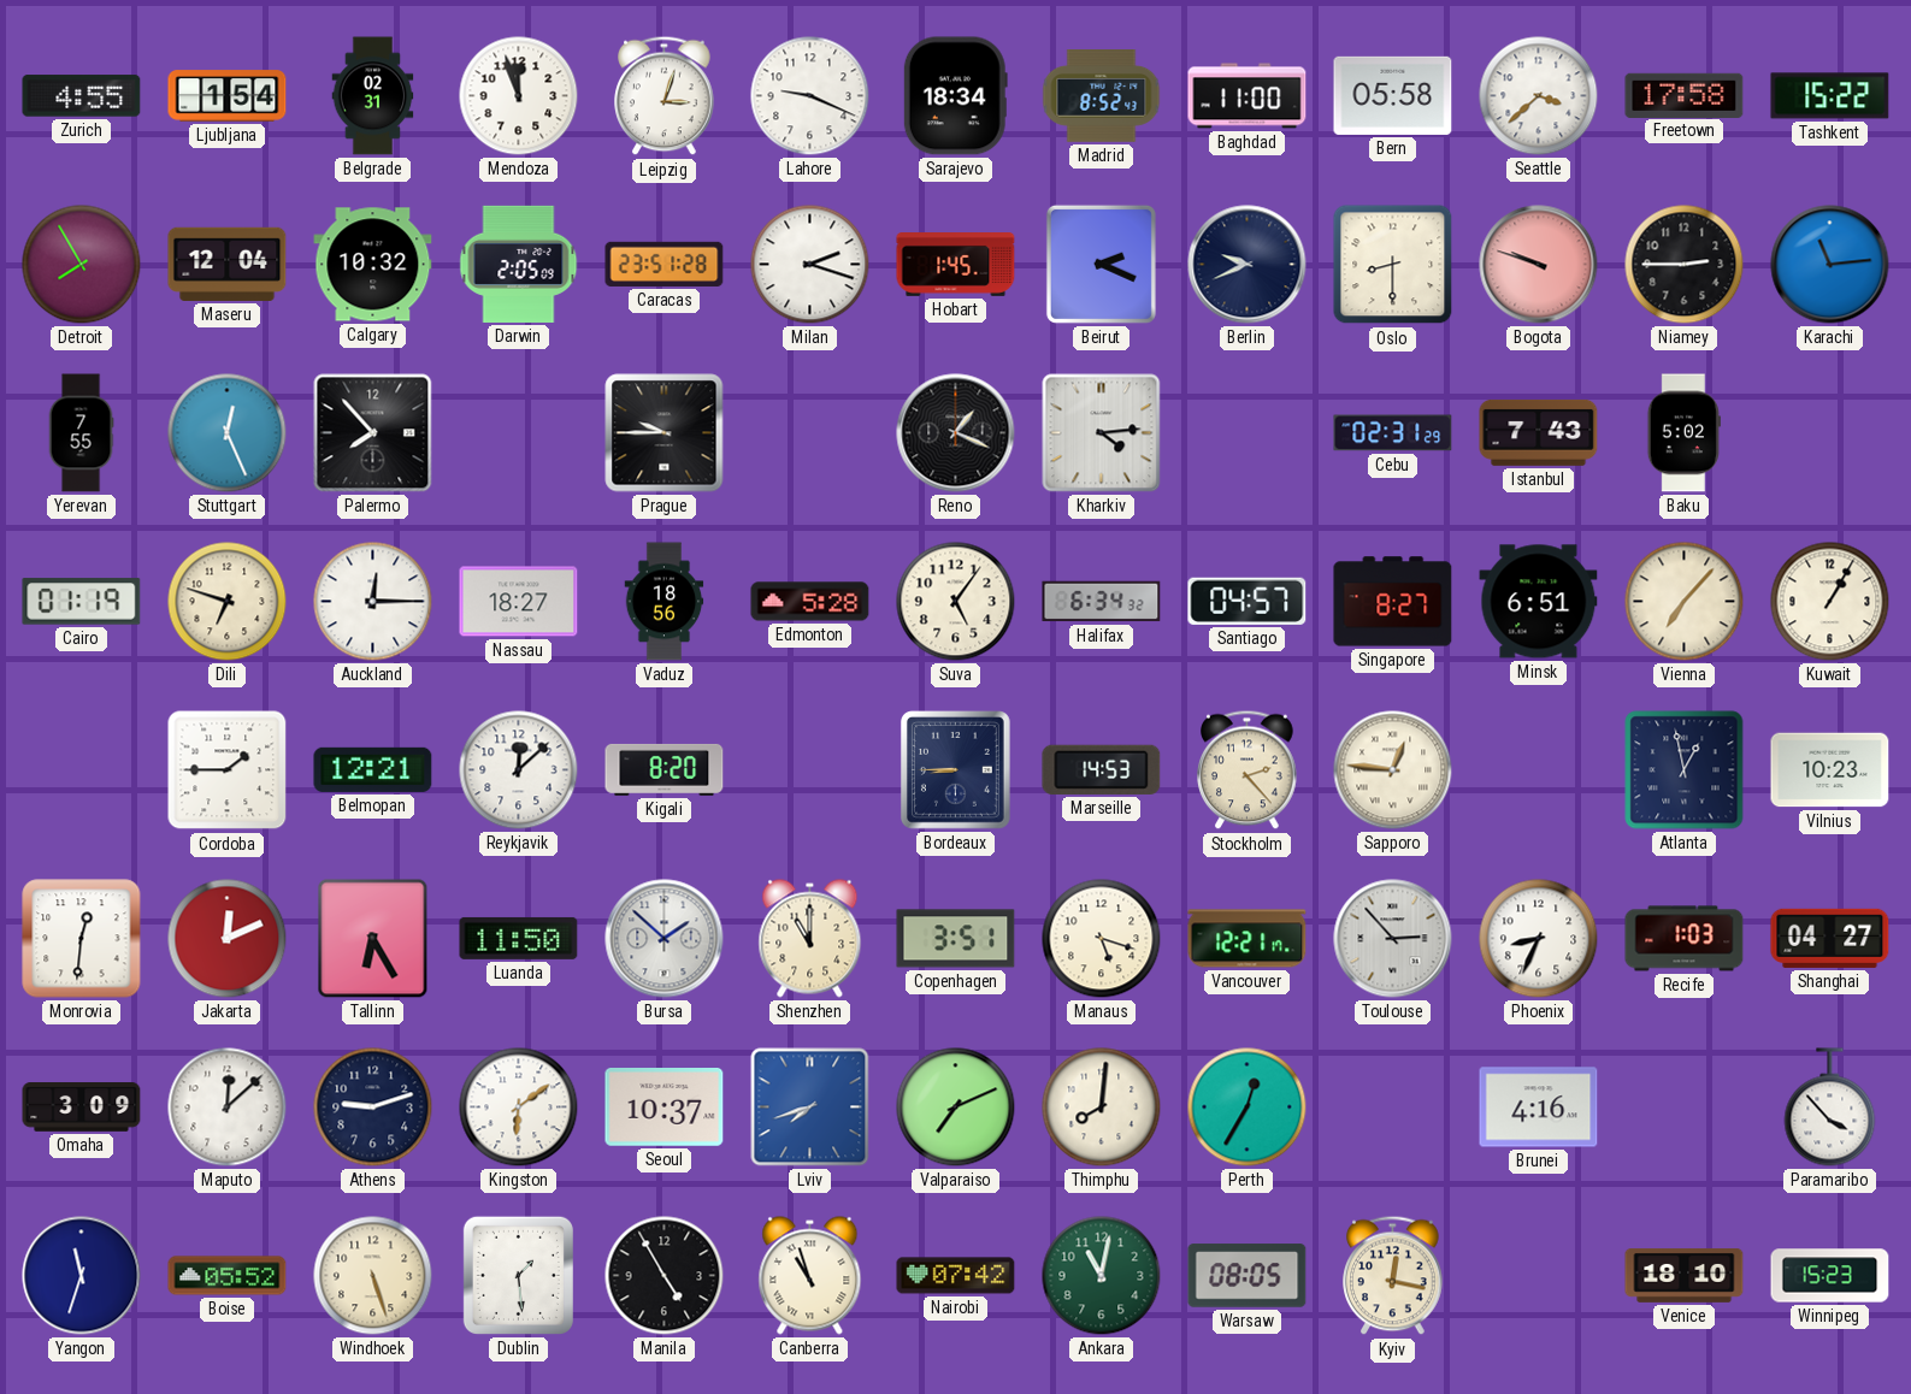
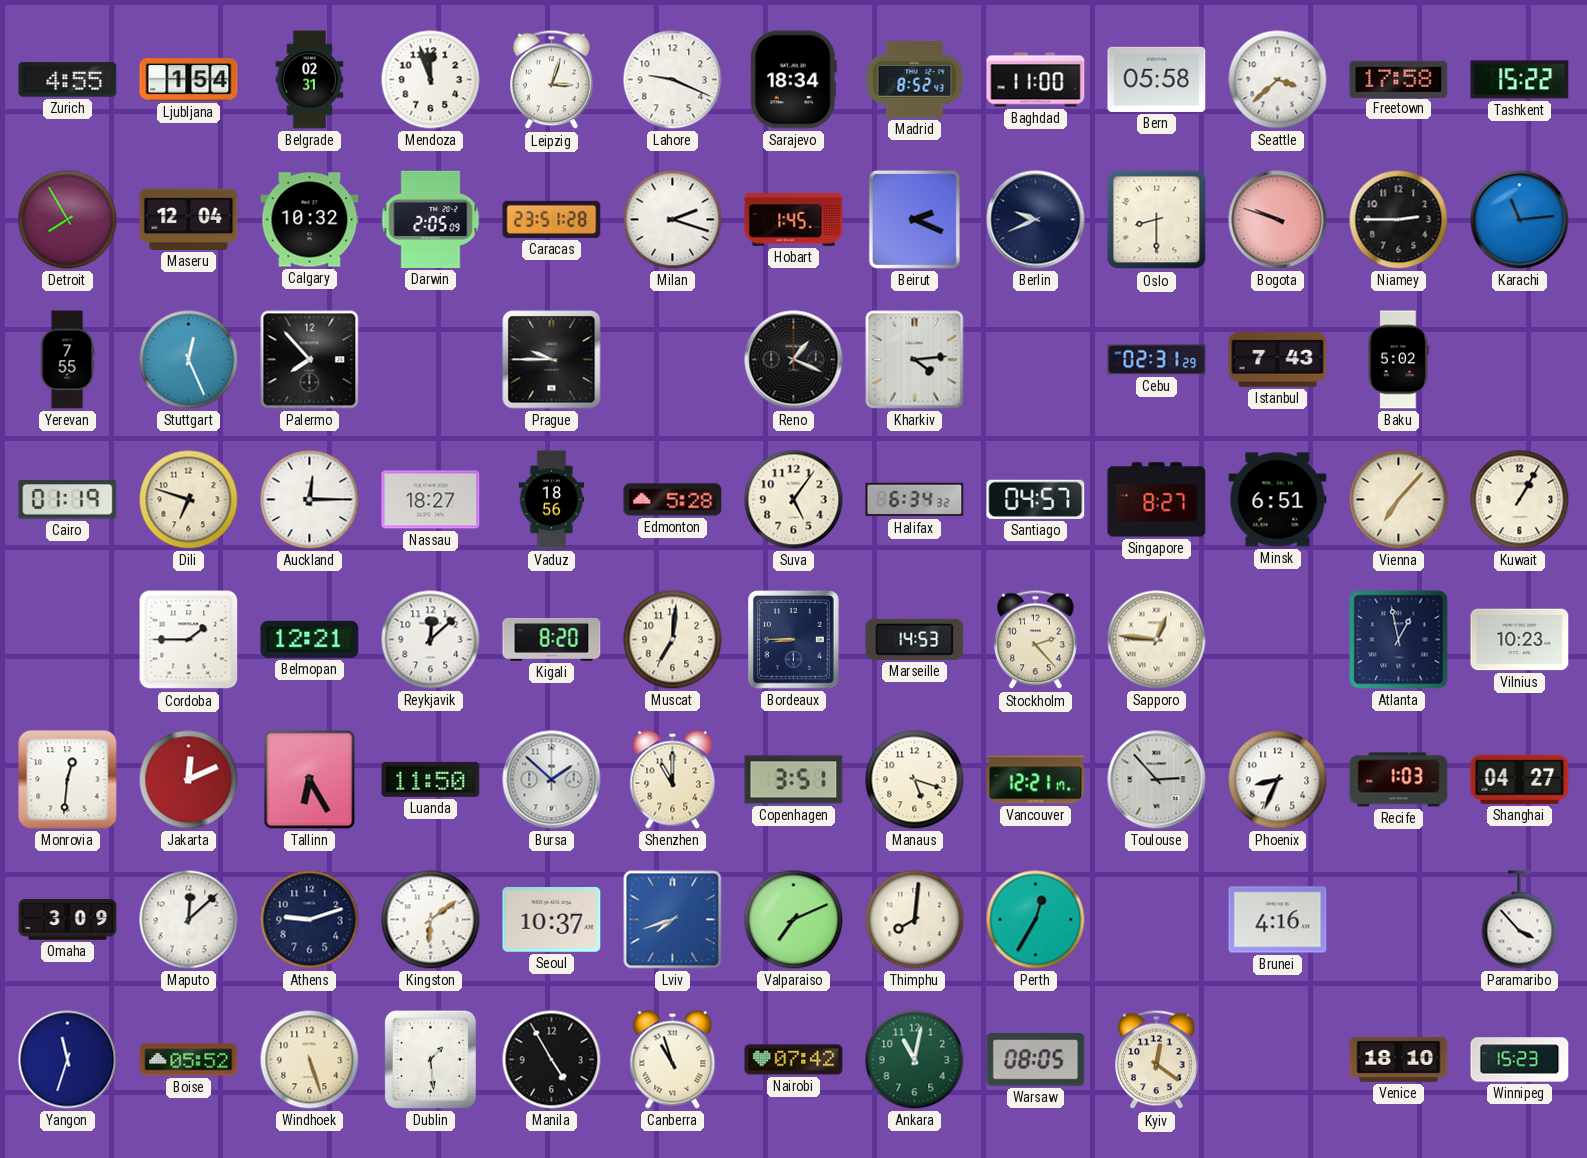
Muscat: none -> 7:01 (673, 640)
Kyiv: 12:17 -> 12:21 (1157, 1060)
